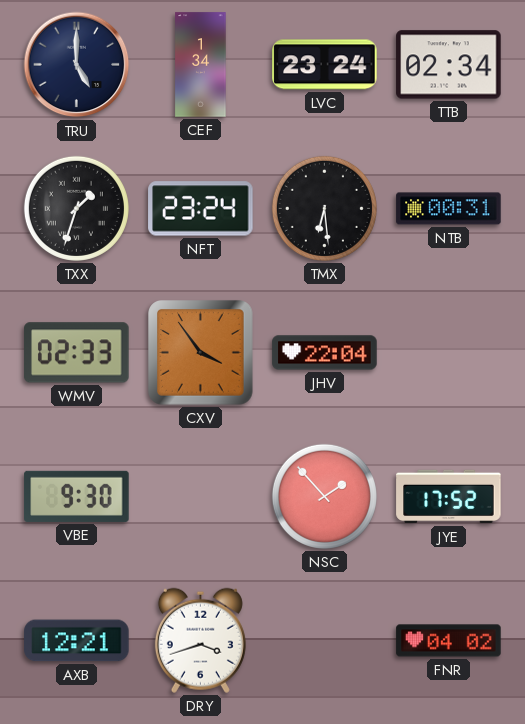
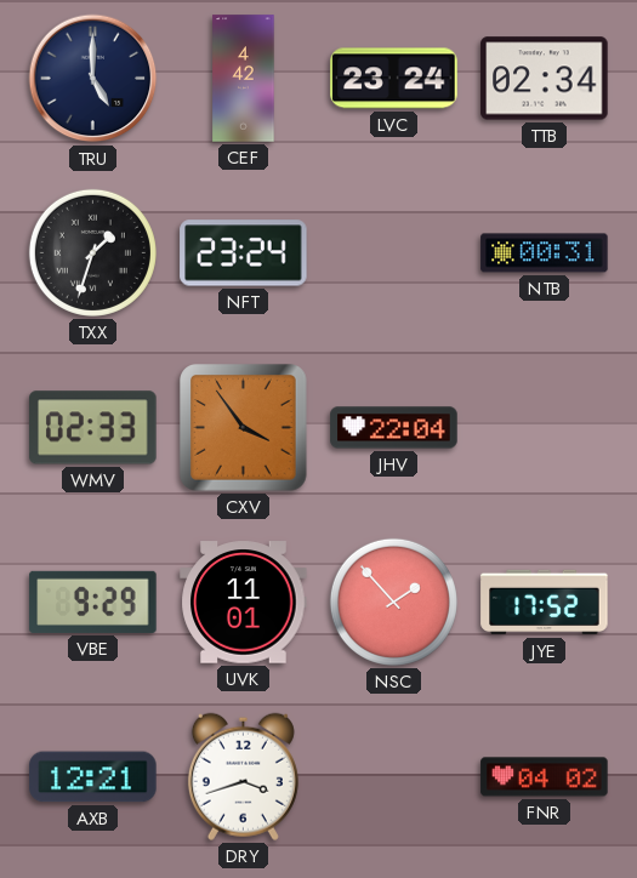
CEF: 1:34 -> 4:42 (244, 79)
TMX: 6:29 -> none (324, 208)
VBE: 9:30 -> 9:29 (93, 602)
UVK: none -> 11:01 (244, 603)
